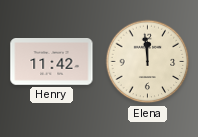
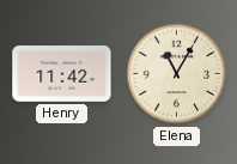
Elena: 11:59 -> 11:05 (177, 74)
